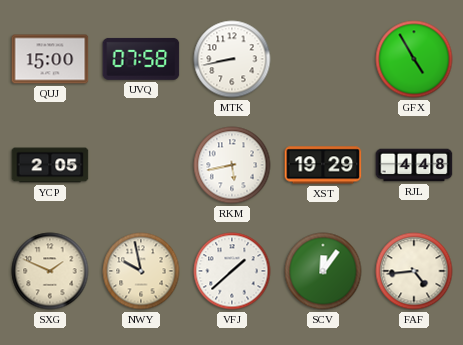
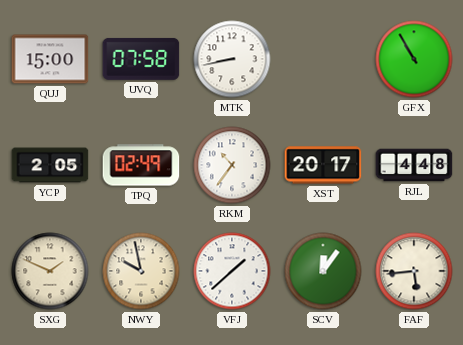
GFX: 4:55 -> 10:55 (414, 59)
TPQ: none -> 02:49 (141, 165)
RKM: 5:43 -> 10:36 (232, 165)
XST: 19:29 -> 20:17 (323, 165)
FAF: 4:44 -> 5:44 (414, 271)
